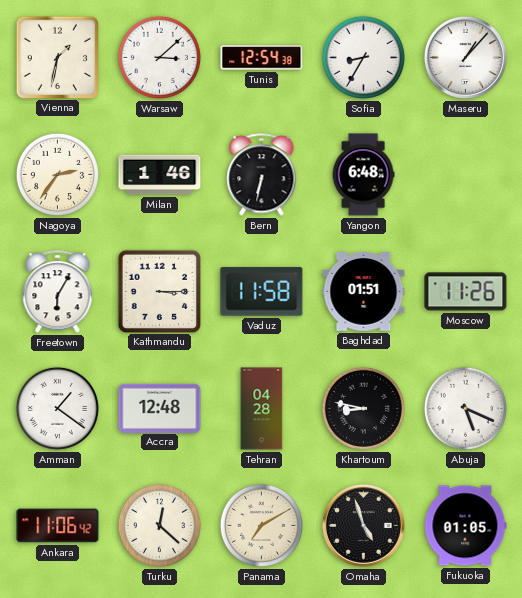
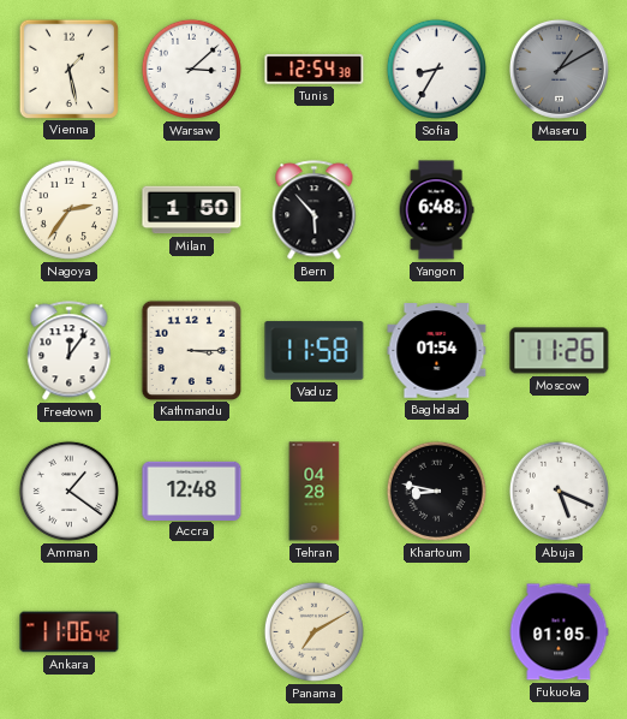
Vienna: 1:32 -> 1:28 (68, 69)
Maseru: 1:07 -> 1:10 (559, 69)
Maseru dial: white -> grey (559, 69)
Milan: 1:46 -> 1:50 (192, 210)
Bern: 6:32 -> 5:53 (315, 210)
Freetown: 6:05 -> 12:06 (70, 351)
Baghdad: 01:51 -> 01:54 (437, 351)
Turku: 12:22 -> none (159, 525)
Omaha: 4:57 -> none (363, 525)
